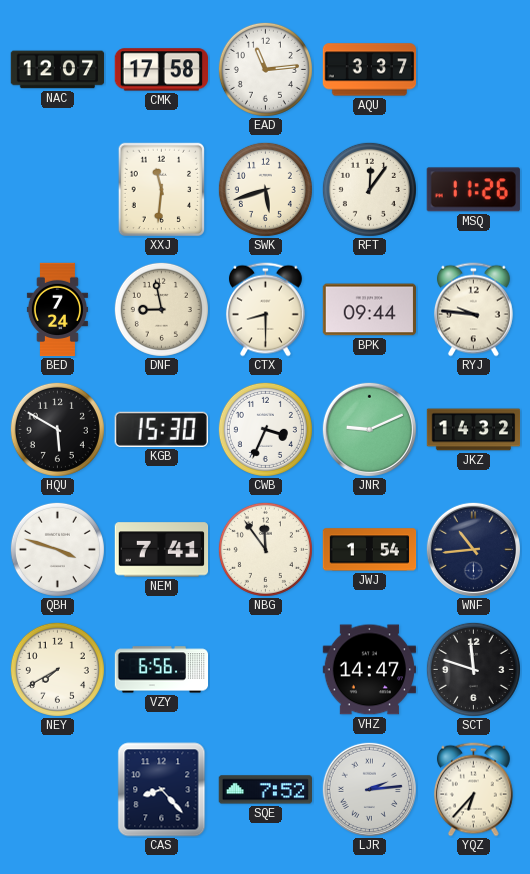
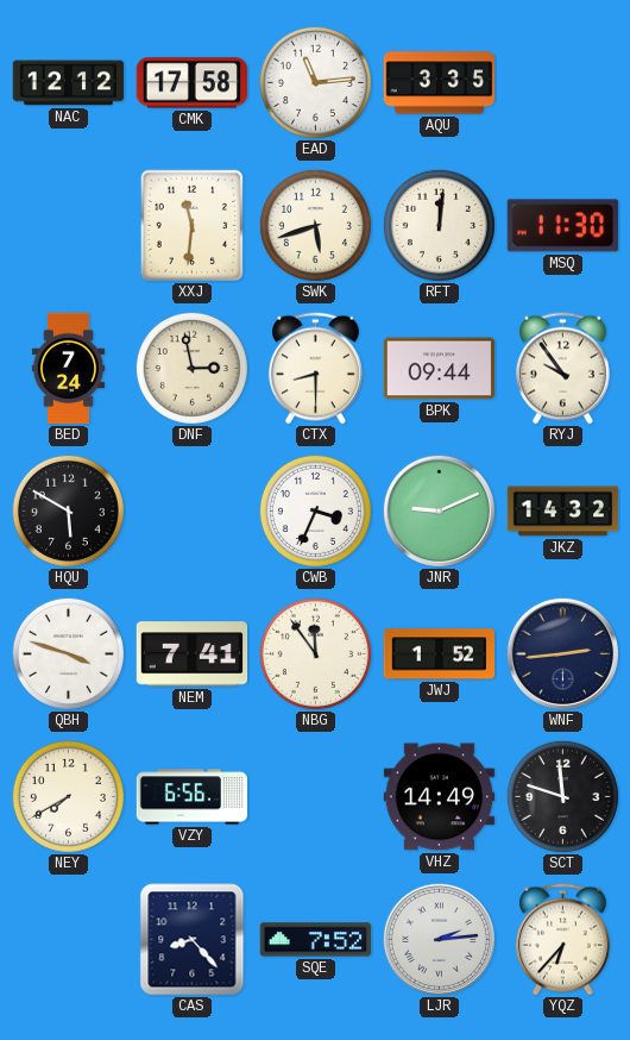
NAC: 12:07 -> 12:12 (69, 83)
AQU: 3:37 -> 3:35 (440, 83)
RFT: 12:06 -> 12:01 (439, 225)
MSQ: 11:26 -> 11:30 (562, 226)
DNF: 8:58 -> 2:58 (191, 368)
RYJ: 9:46 -> 9:54 (562, 369)
KGB: 15:30 -> none (161, 429)
JWJ: 1:54 -> 1:52 (440, 654)
WNF: 10:44 -> 2:44 (562, 653)
VHZ: 14:47 -> 14:49 (439, 797)
